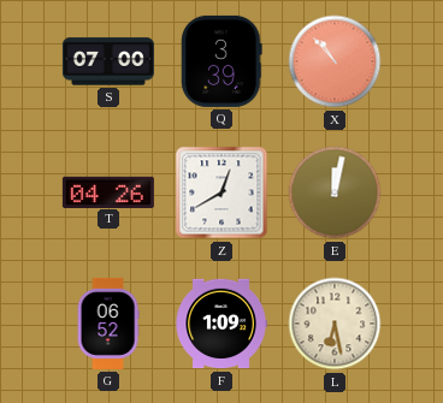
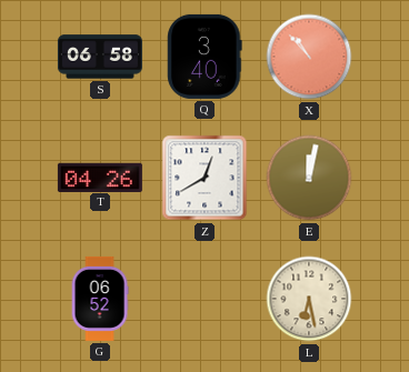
S: 07:00 -> 06:58 (100, 57)
Q: 3:39 -> 3:40 (205, 57)
F: 1:09 -> none (221, 324)
